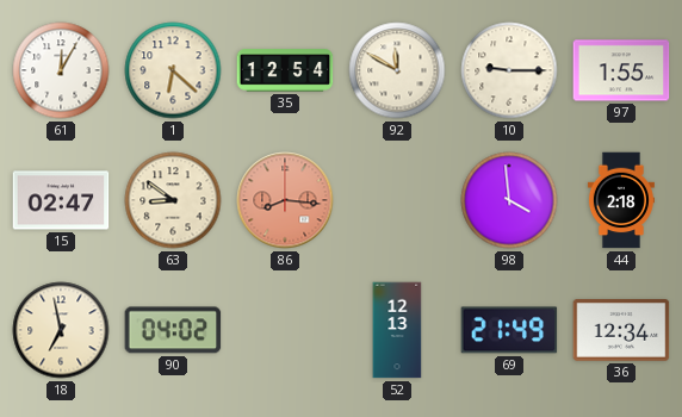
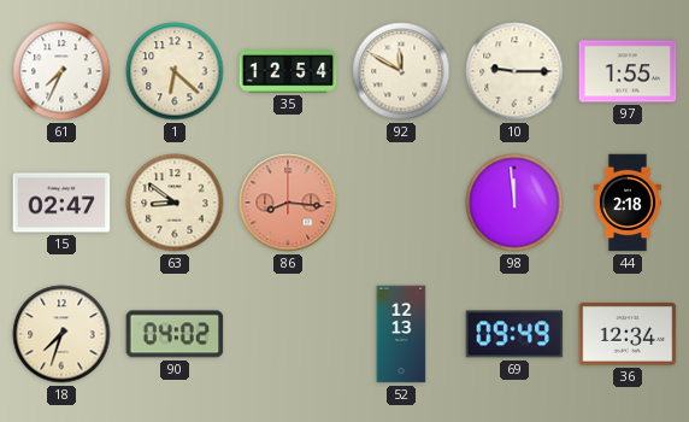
61: 12:05 -> 7:34 (61, 71)
98: 3:59 -> 11:59 (514, 203)
18: 6:58 -> 7:33 (61, 334)
69: 21:49 -> 09:49 (514, 334)
